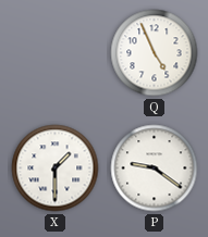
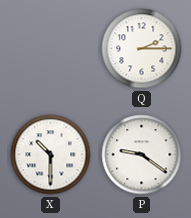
Q: 4:56 -> 2:15 (142, 49)
X: 1:30 -> 10:30 (51, 155)
